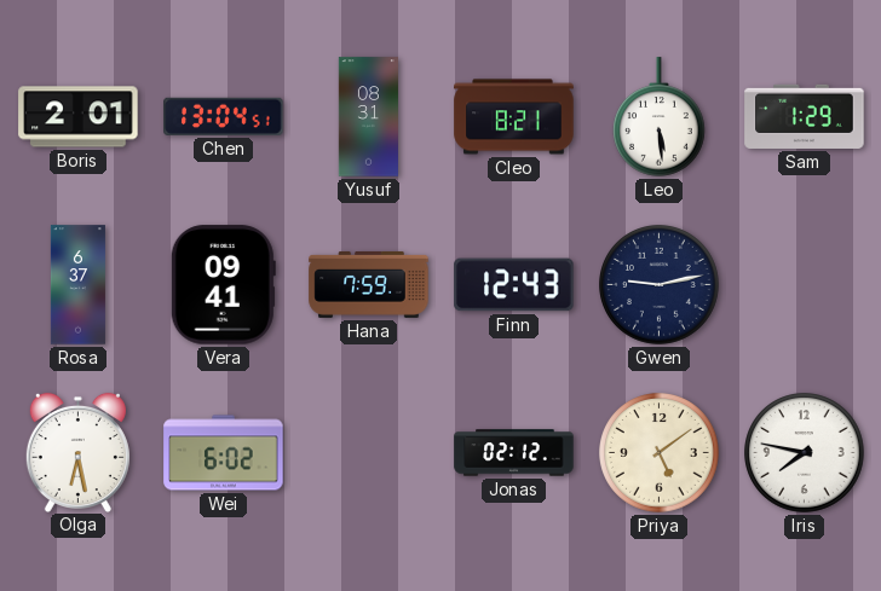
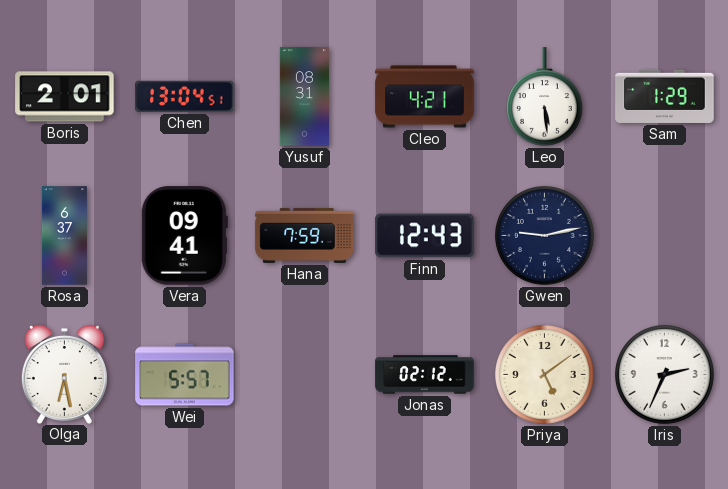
Cleo: 8:21 -> 4:21 (425, 97)
Wei: 6:02 -> 5:57 (185, 375)
Iris: 7:47 -> 2:34 (665, 375)
